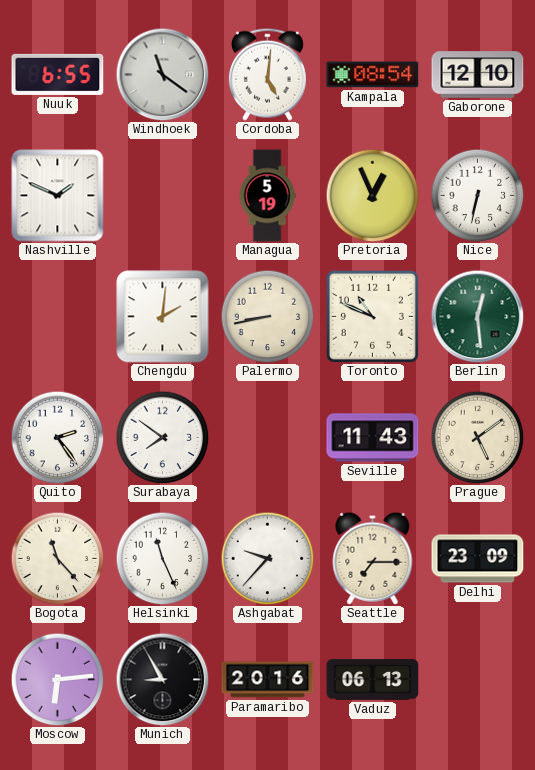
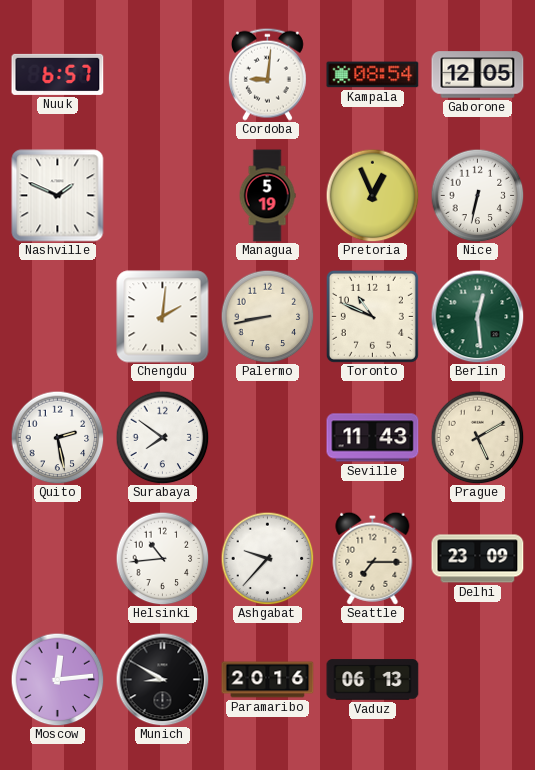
Nuuk: 6:55 -> 6:57 (58, 74)
Windhoek: 11:21 -> none (162, 74)
Cordoba: 5:01 -> 9:01 (267, 74)
Gaborone: 12:10 -> 12:05 (478, 75)
Quito: 2:24 -> 2:28 (57, 437)
Prague: 5:09 -> 5:10 (477, 437)
Bogota: 11:23 -> none (57, 558)
Helsinki: 11:26 -> 10:44 (162, 558)
Moscow: 6:14 -> 12:14 (57, 679)
Munich: 8:55 -> 8:50 (162, 679)
